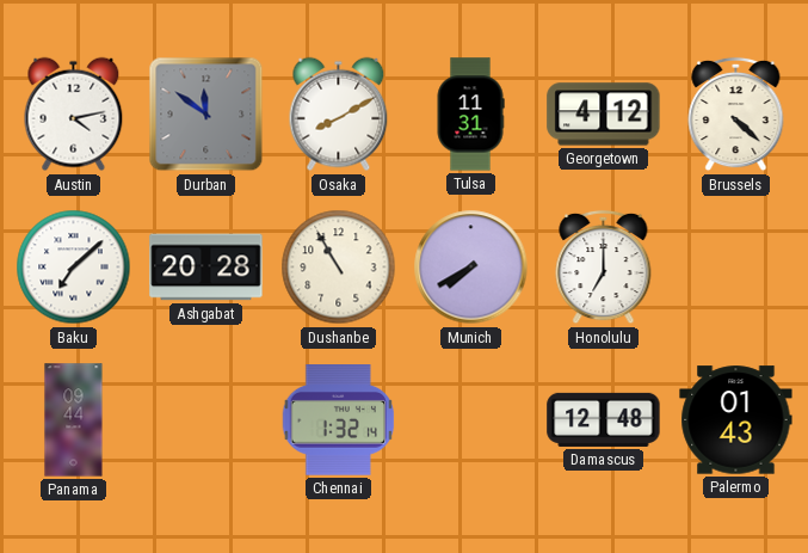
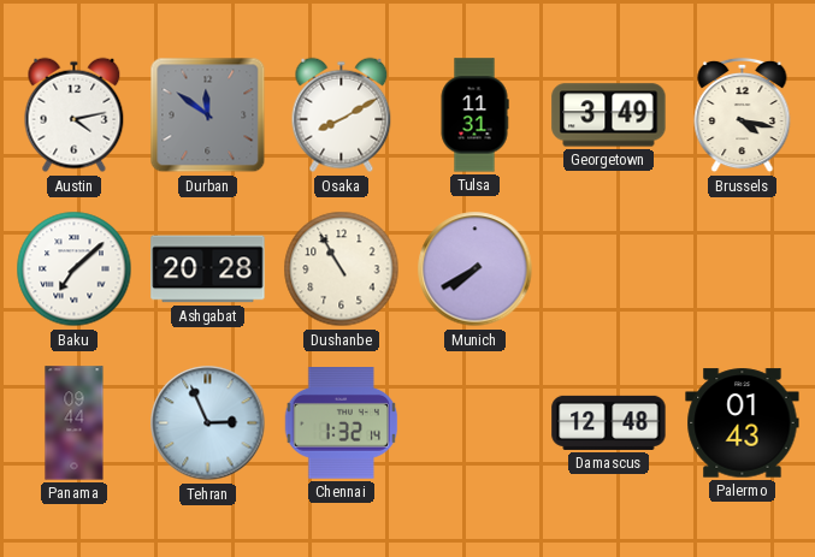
Georgetown: 4:12 -> 3:49 (609, 115)
Brussels: 4:22 -> 4:17 (743, 115)
Honolulu: 7:00 -> none (604, 268)
Tehran: none -> 2:56 (208, 423)
